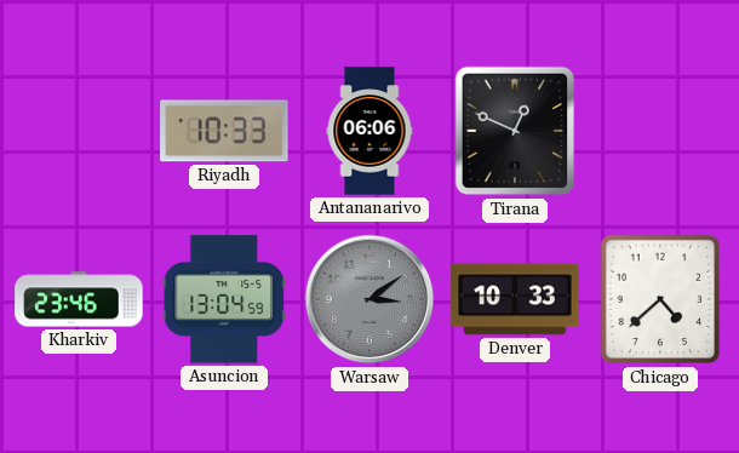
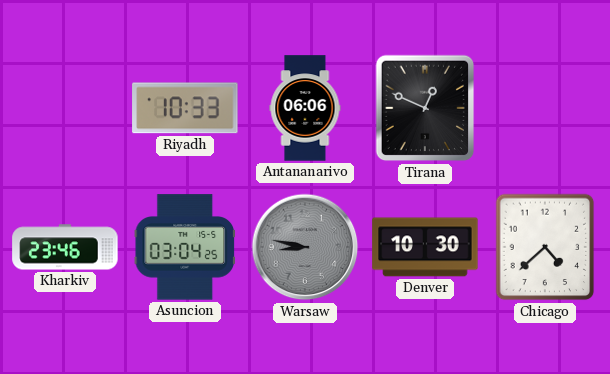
Asuncion: 13:04 -> 03:04 (184, 247)
Warsaw: 3:09 -> 8:47 (305, 247)
Denver: 10:33 -> 10:30 (425, 247)
